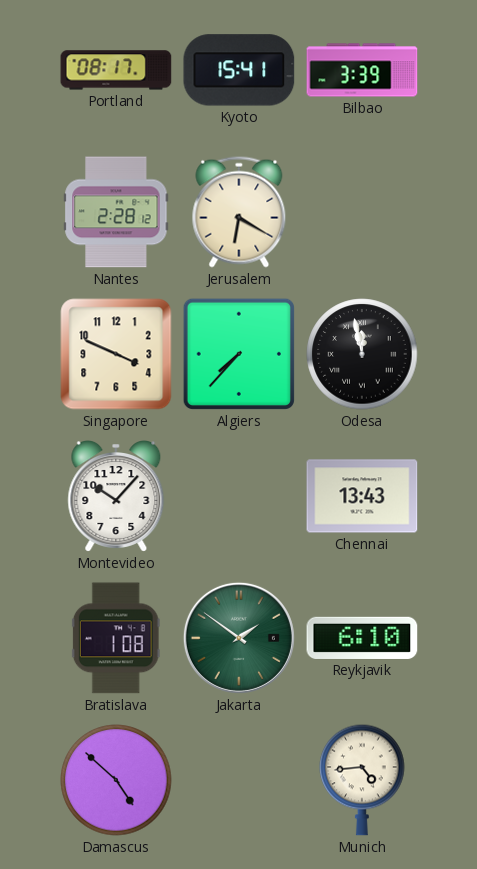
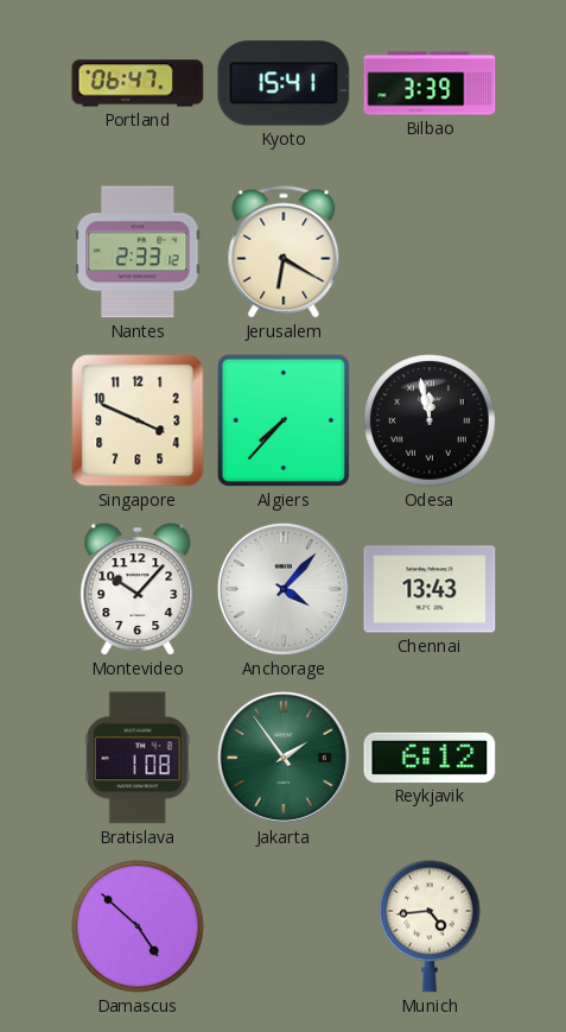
Portland: 08:17 -> 06:47 (138, 83)
Nantes: 2:28 -> 2:33 (138, 252)
Anchorage: none -> 4:07 (284, 589)
Jakarta: 1:51 -> 1:54 (284, 758)
Reykjavik: 6:10 -> 6:12 (430, 758)
